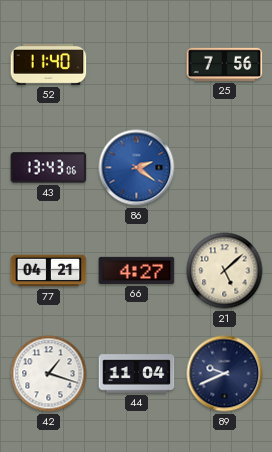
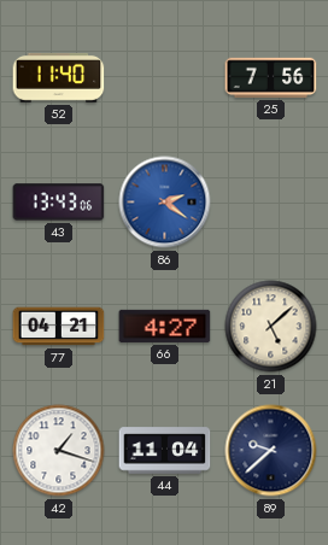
89: 9:41 -> 9:38 (271, 451)
